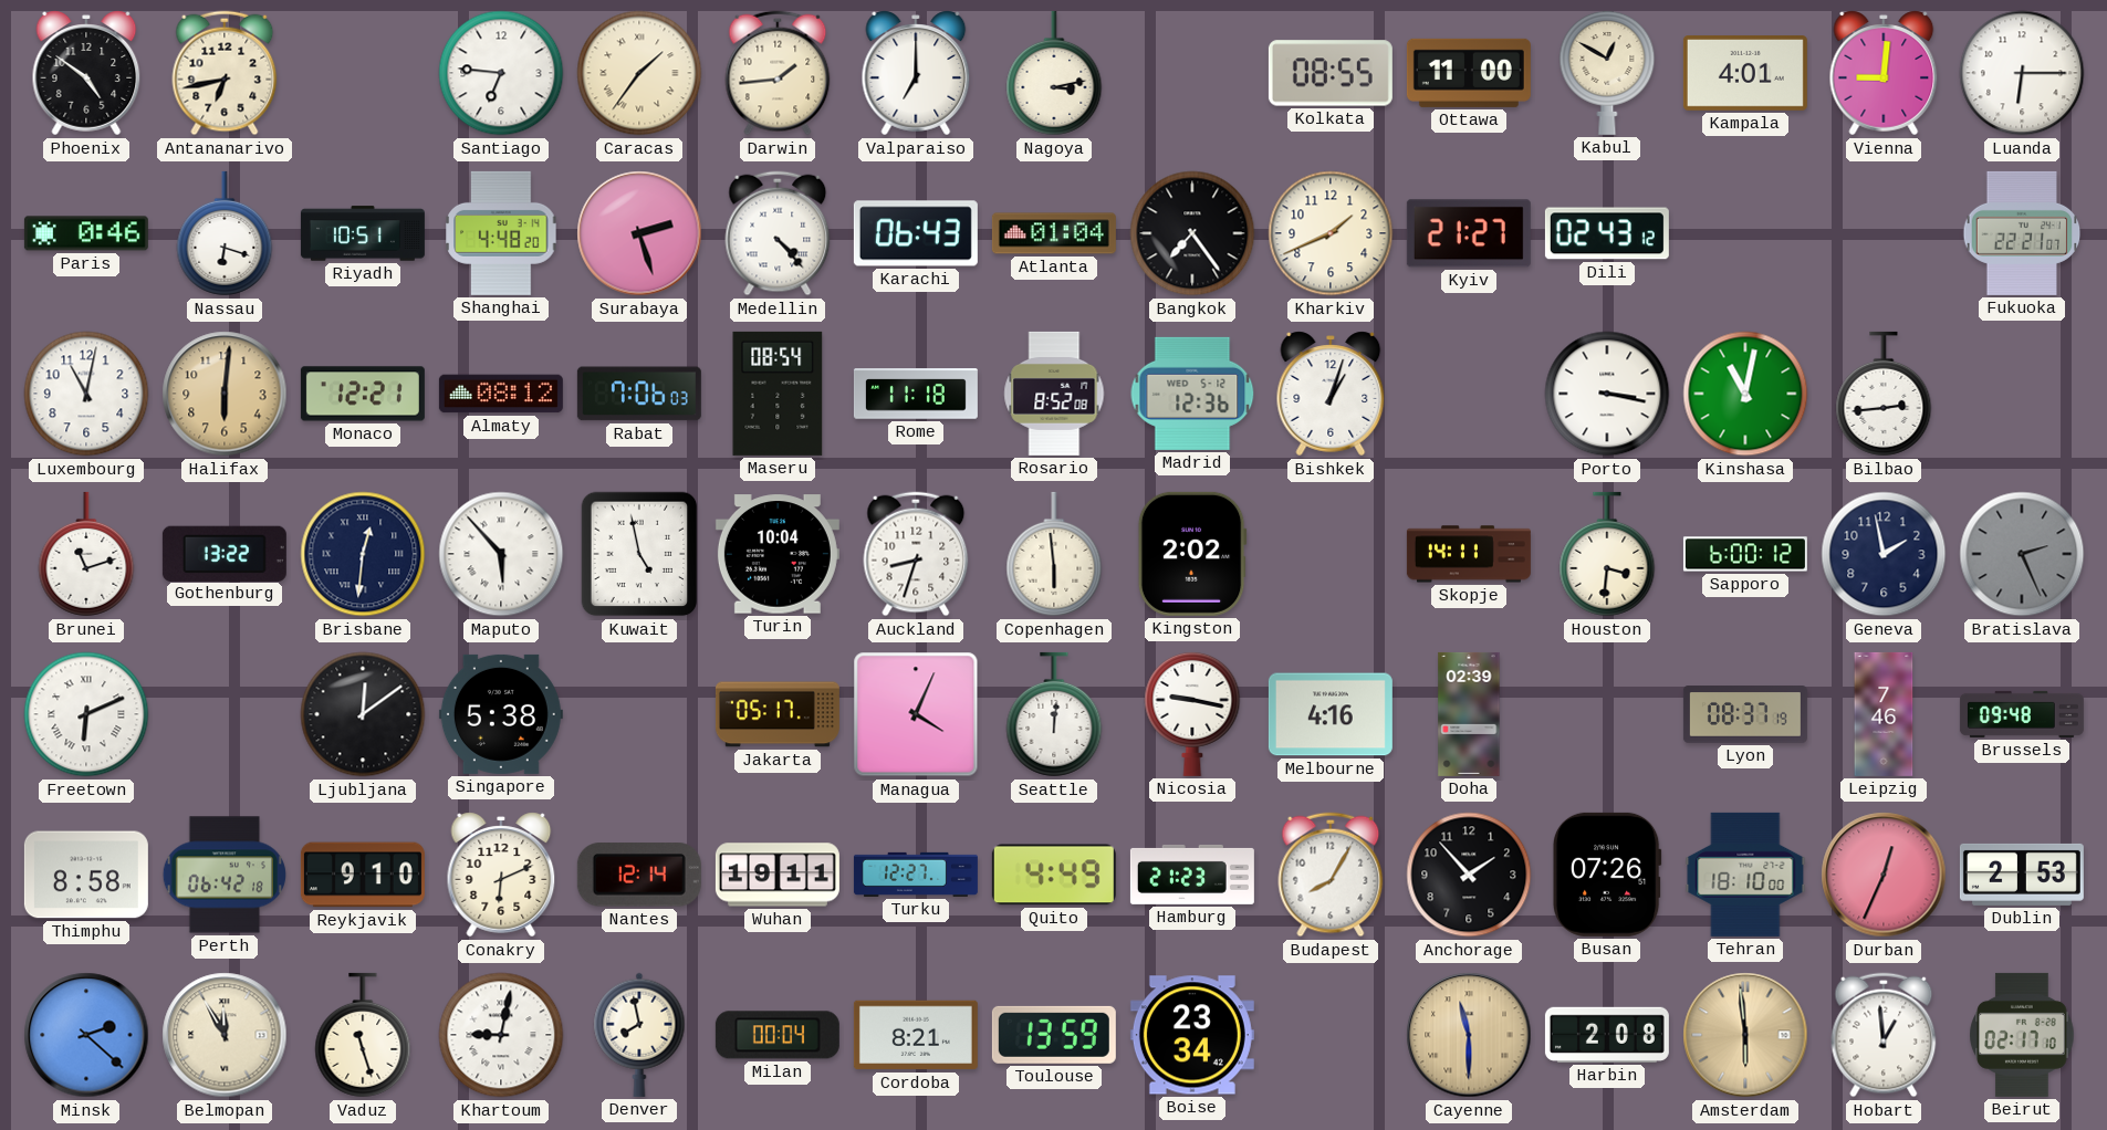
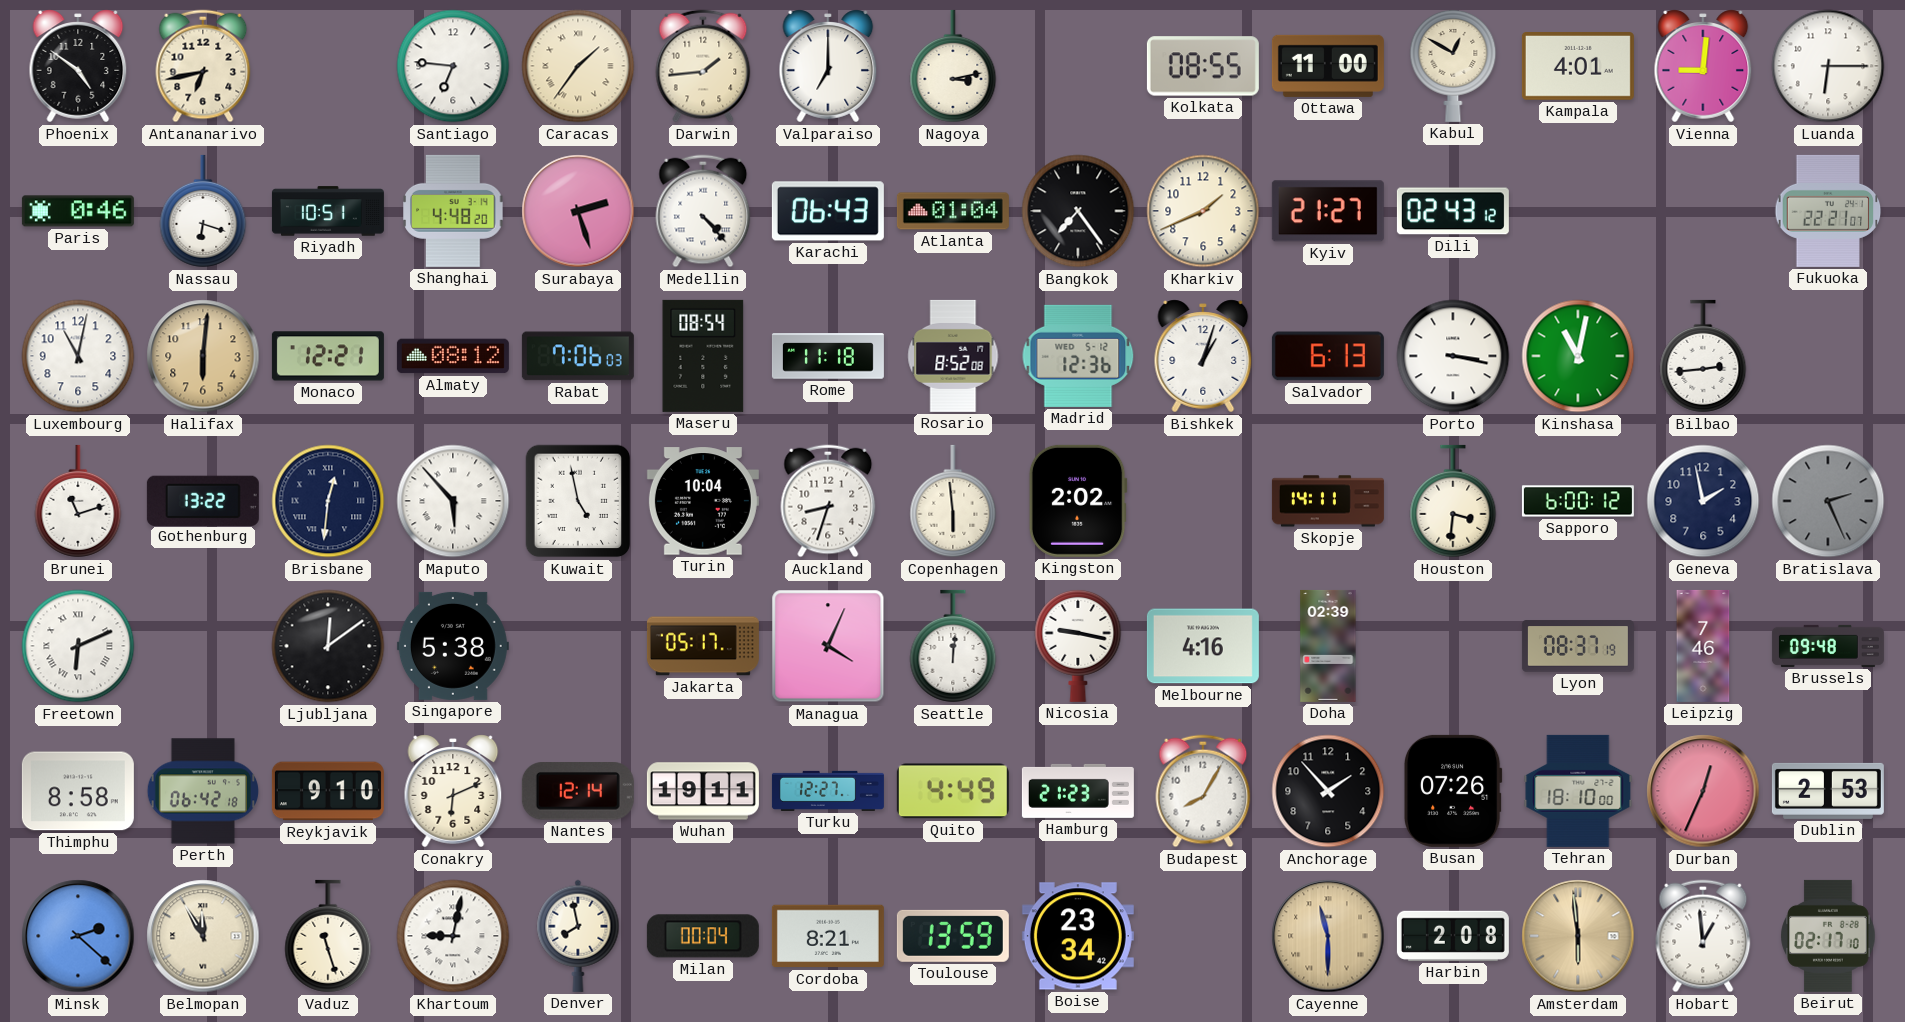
Salvador: none -> 6:13 (1328, 356)
